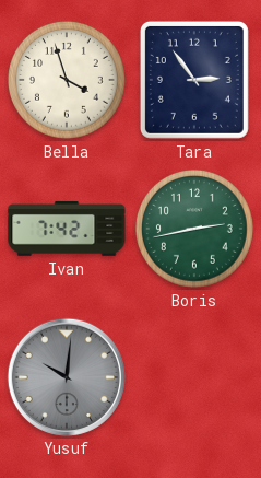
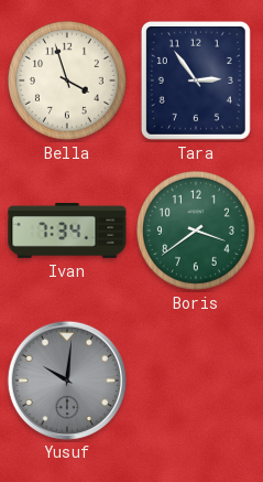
Ivan: 7:42 -> 7:34 (67, 231)
Boris: 2:43 -> 3:39 (196, 231)
